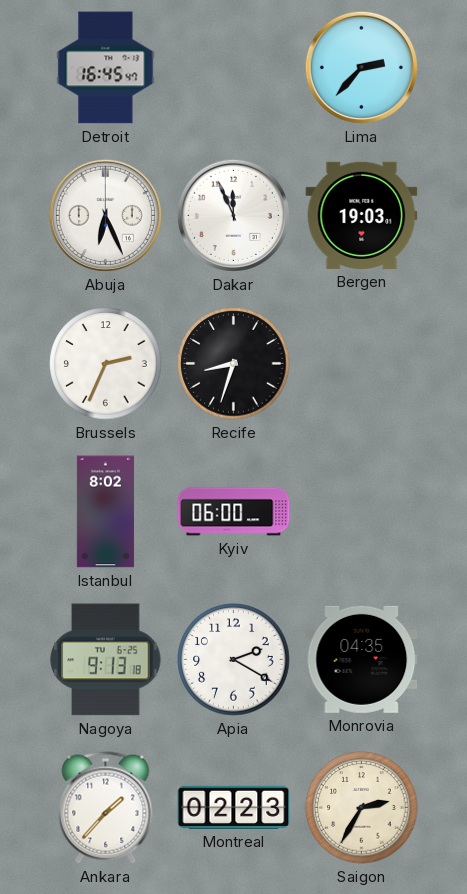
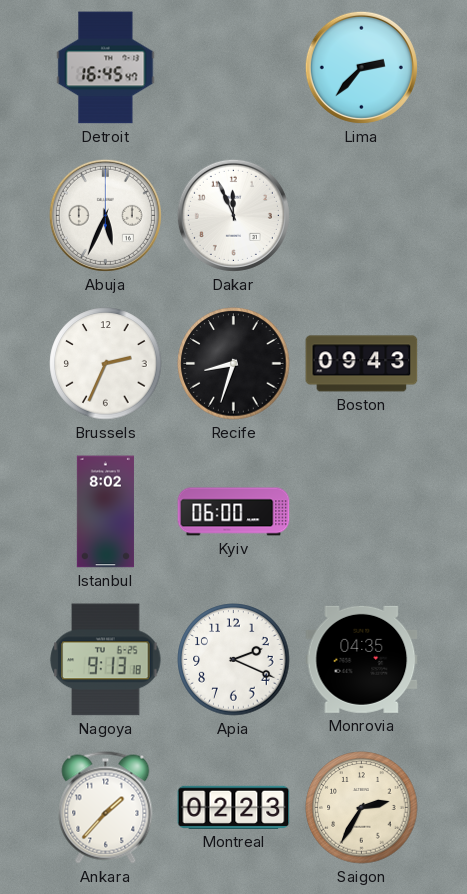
Abuja: 6:26 -> 5:34 (105, 215)
Bergen: 19:03 -> none (362, 215)
Boston: none -> 09:43 (362, 364)
Apia: 2:20 -> 2:19 (234, 660)
